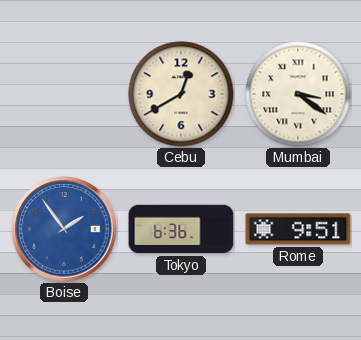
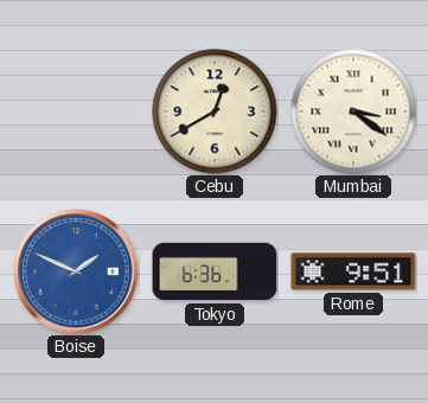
Boise: 1:54 -> 1:49 (76, 271)
